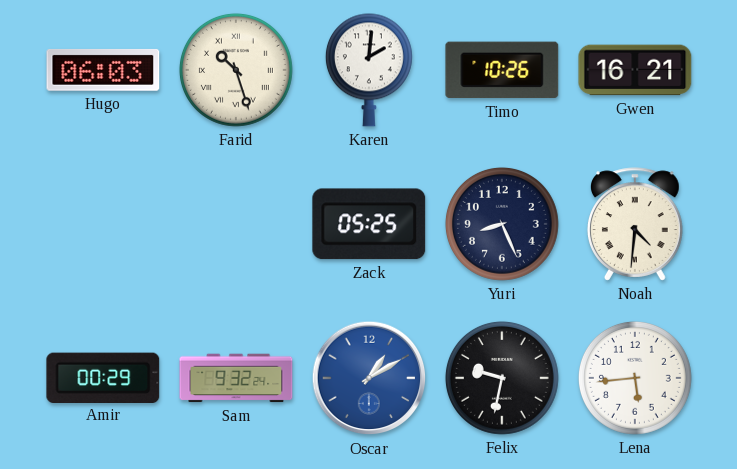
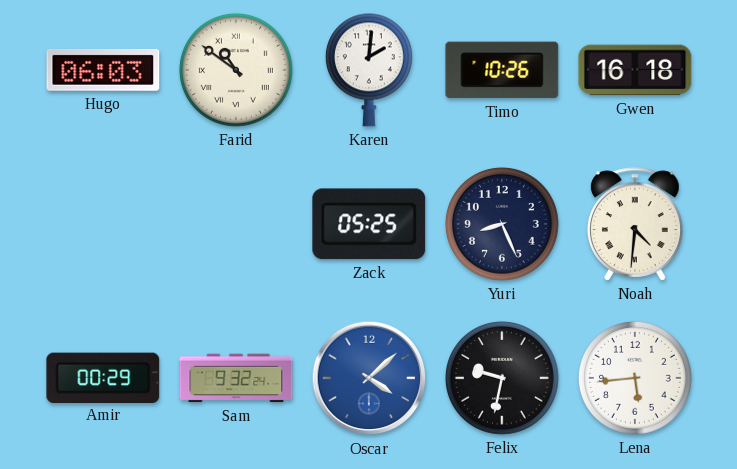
Farid: 10:27 -> 10:51 (236, 70)
Gwen: 16:21 -> 16:18 (635, 70)
Oscar: 1:10 -> 4:08 (369, 378)
